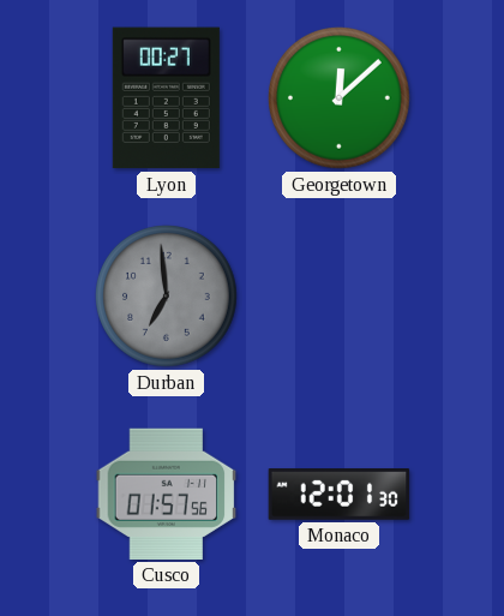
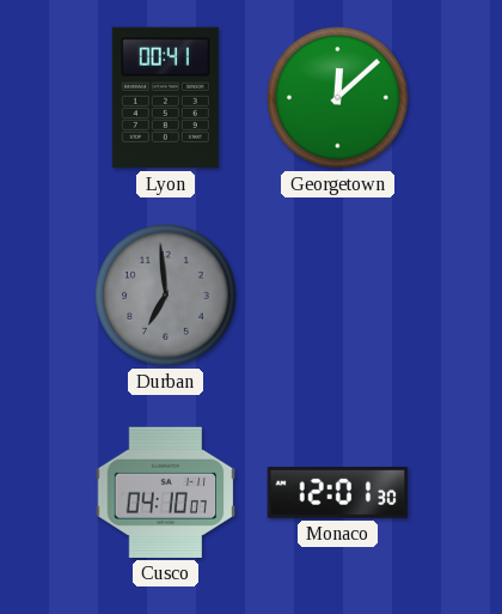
Lyon: 00:27 -> 00:41 (165, 98)
Cusco: 01:57 -> 04:10 (166, 492)
